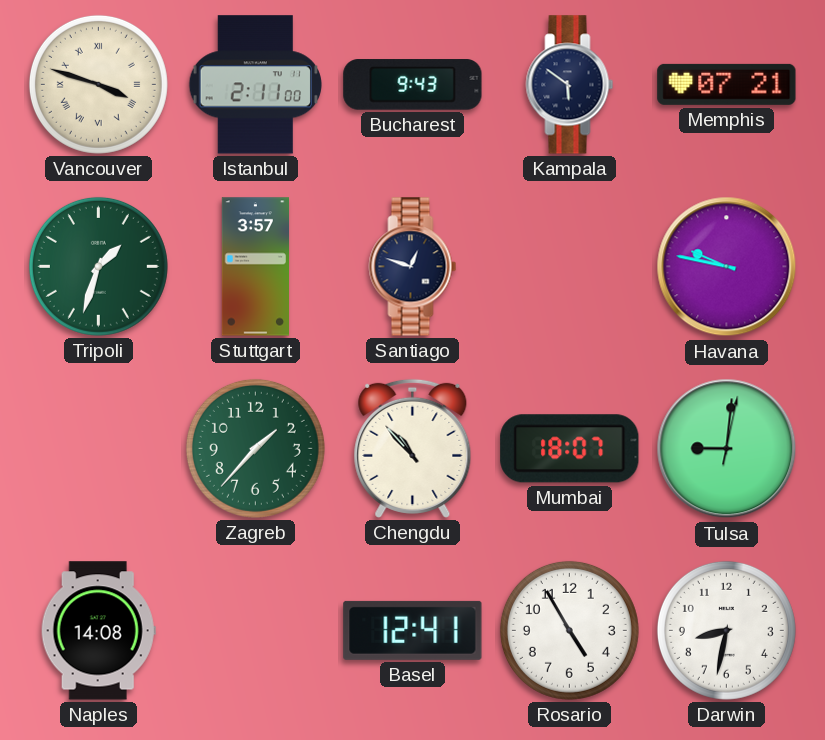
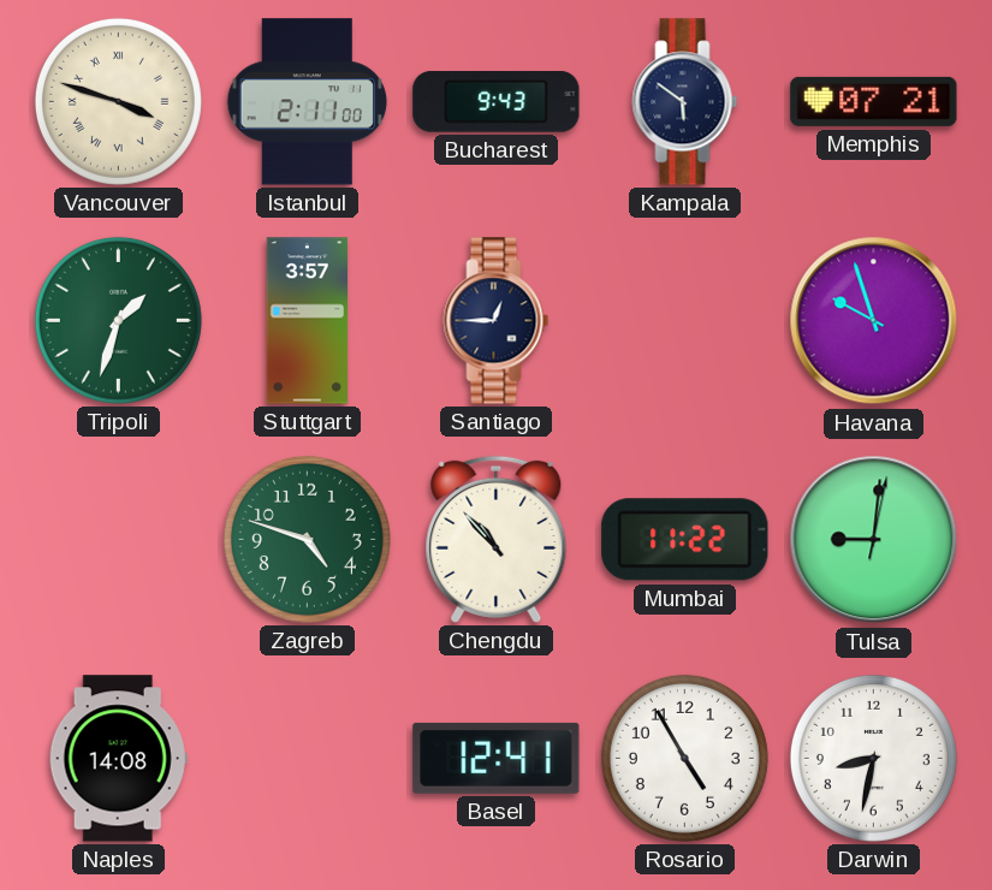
Santiago: 12:48 -> 12:45 (497, 321)
Havana: 9:47 -> 9:57 (874, 321)
Zagreb: 1:37 -> 4:48 (307, 539)
Mumbai: 18:07 -> 11:22 (685, 540)
